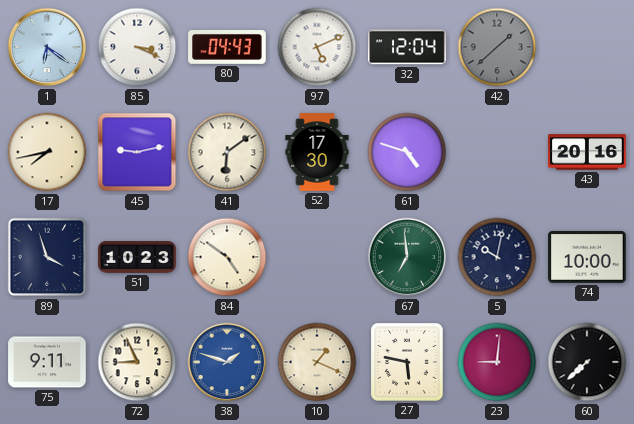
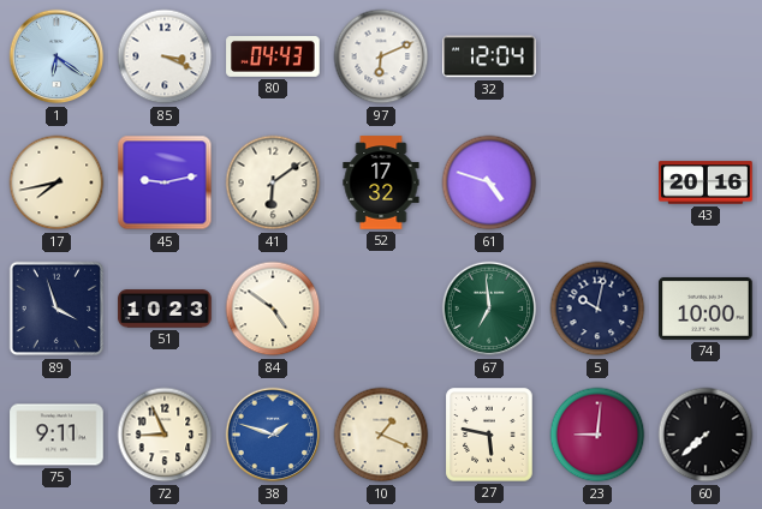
97: 5:11 -> 6:11 (381, 56)
42: 1:38 -> none (497, 47)
52: 17:30 -> 17:32 (381, 182)
